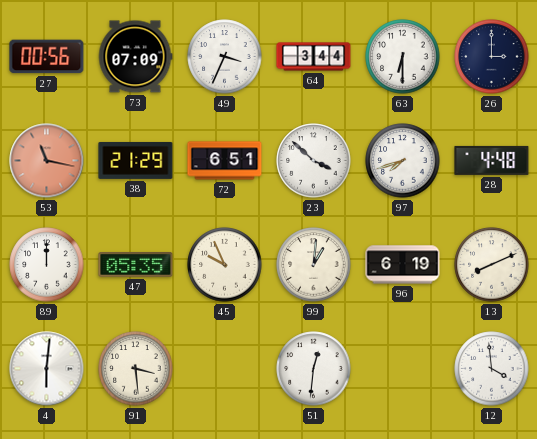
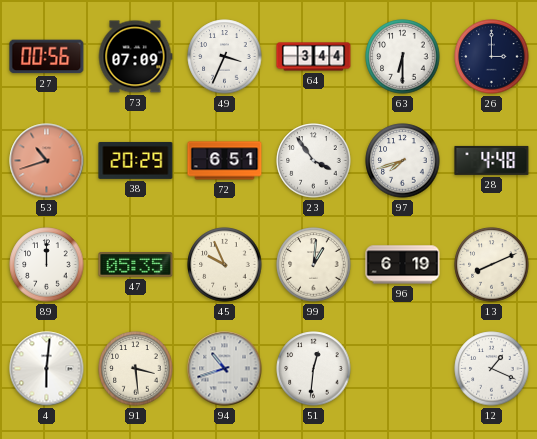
53: 11:17 -> 10:42 (47, 161)
38: 21:29 -> 20:29 (136, 160)
23: 3:52 -> 3:54 (314, 161)
94: none -> 10:42 (225, 369)
12: 3:59 -> 1:19 (492, 369)
